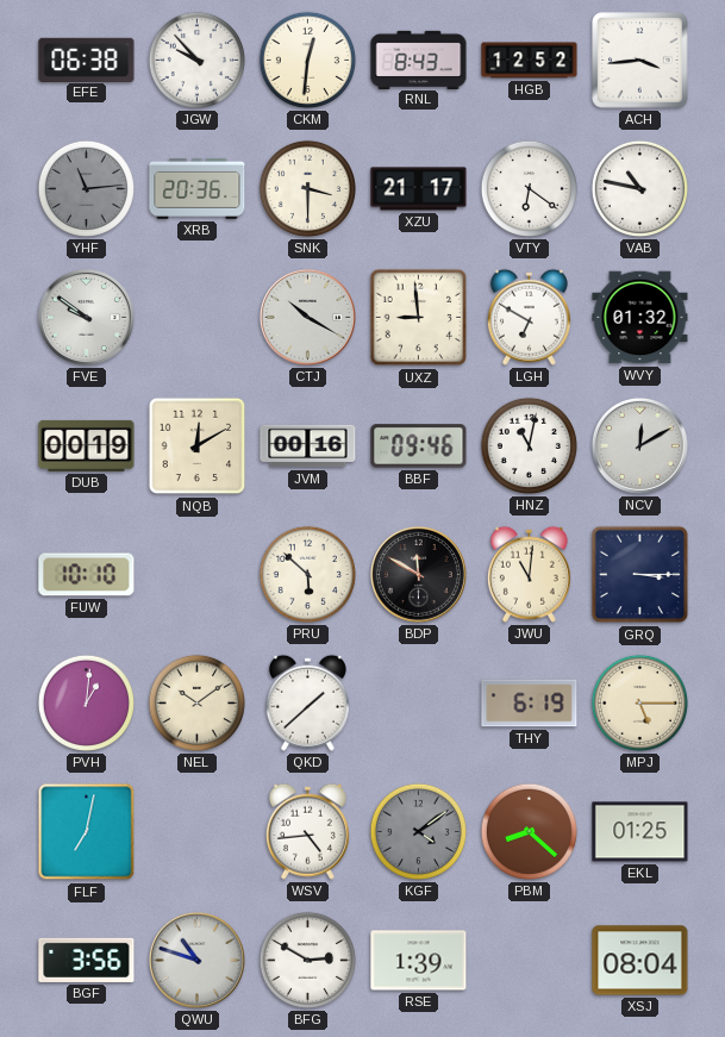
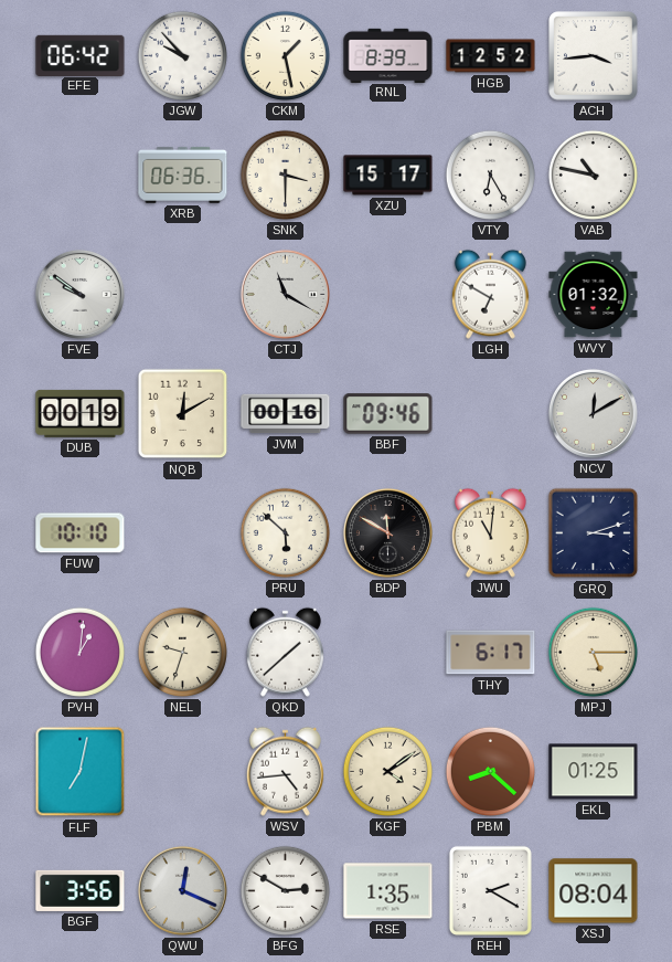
EFE: 06:38 -> 06:42 (81, 55)
CKM: 12:31 -> 1:28 (285, 55)
RNL: 8:43 -> 8:39 (388, 55)
YHF: 11:14 -> none (86, 188)
XRB: 20:36 -> 06:36 (183, 175)
XZU: 21:17 -> 15:17 (388, 176)
VTY: 6:21 -> 6:25 (490, 175)
CTJ: 10:20 -> 11:20 (285, 294)
UXZ: 8:59 -> none (419, 318)
HNZ: 11:02 -> none (529, 445)
GRQ: 3:15 -> 3:12 (594, 533)
NEL: 10:09 -> 9:33 (182, 652)
THY: 6:19 -> 6:17 (491, 653)
KGF dial: grey -> cream (387, 771)
QWU: 10:48 -> 12:19 (182, 890)
RSE: 1:39 -> 1:35 (388, 891)
REH: none -> 2:20 (490, 890)
